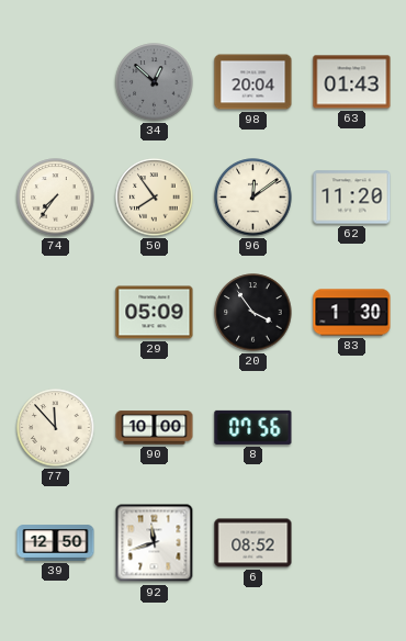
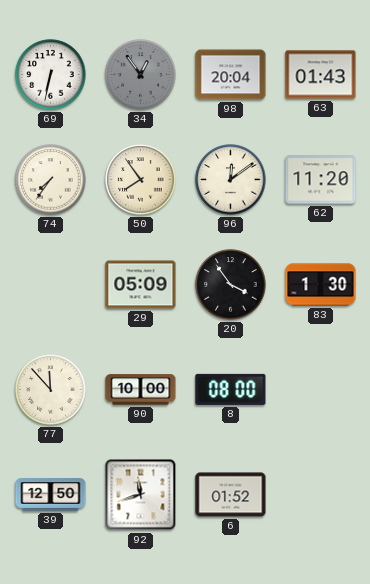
69: none -> 6:32 (51, 75)
34: 12:52 -> 12:54 (141, 75)
8: 07:56 -> 08:00 (231, 389)
6: 08:52 -> 01:52 (231, 495)
